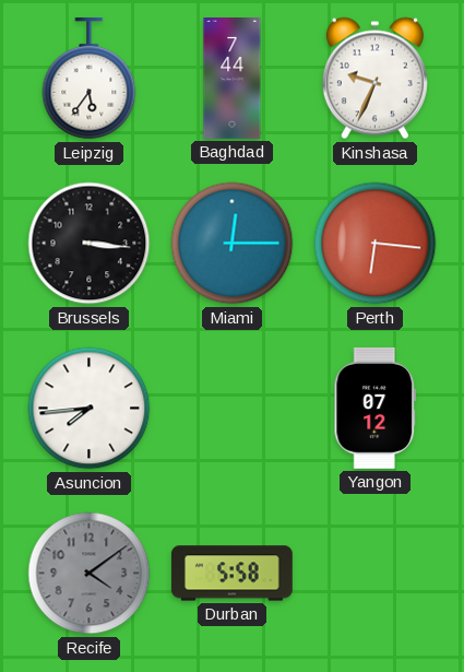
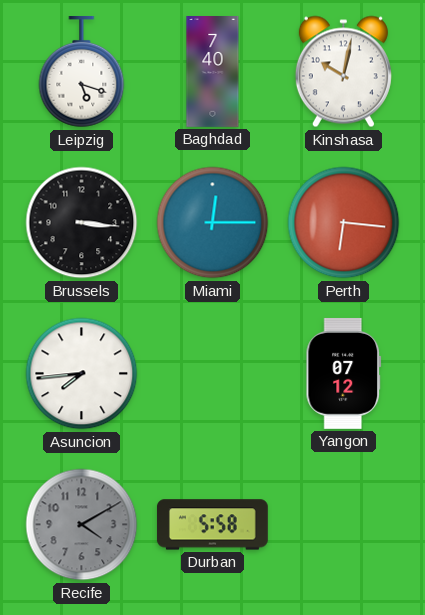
Leipzig: 5:36 -> 5:18 (82, 73)
Baghdad: 7:44 -> 7:40 (213, 72)
Kinshasa: 9:34 -> 10:02 (343, 72)
Recife: 4:09 -> 4:10 (82, 525)
